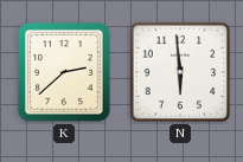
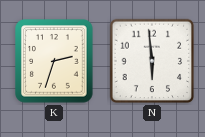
K: 2:38 -> 2:33 (54, 61)
